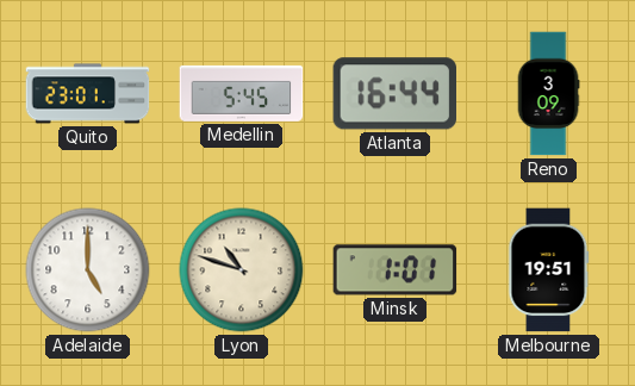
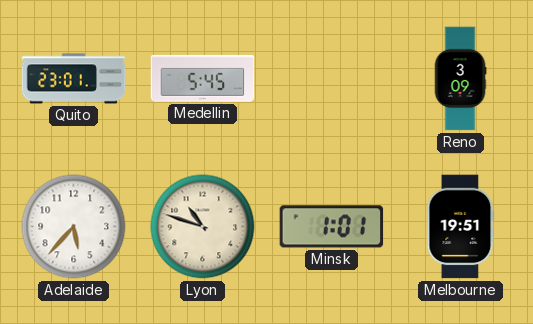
Atlanta: 16:44 -> none (396, 94)
Adelaide: 5:00 -> 5:37 (74, 227)
